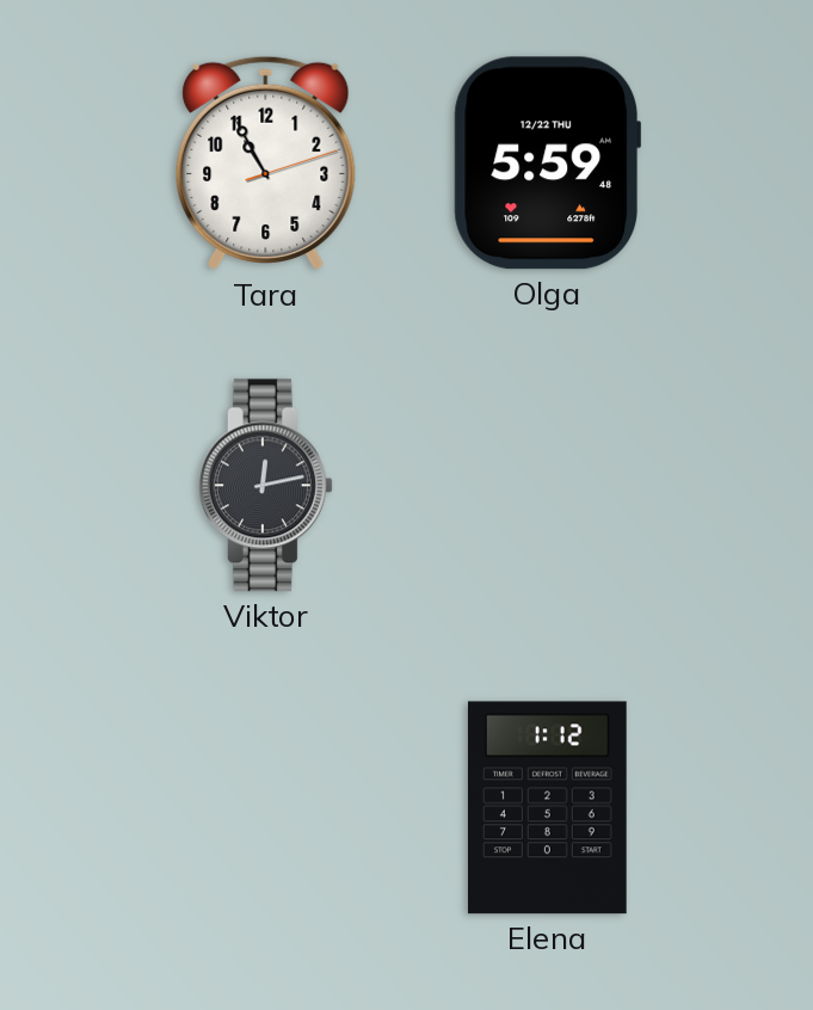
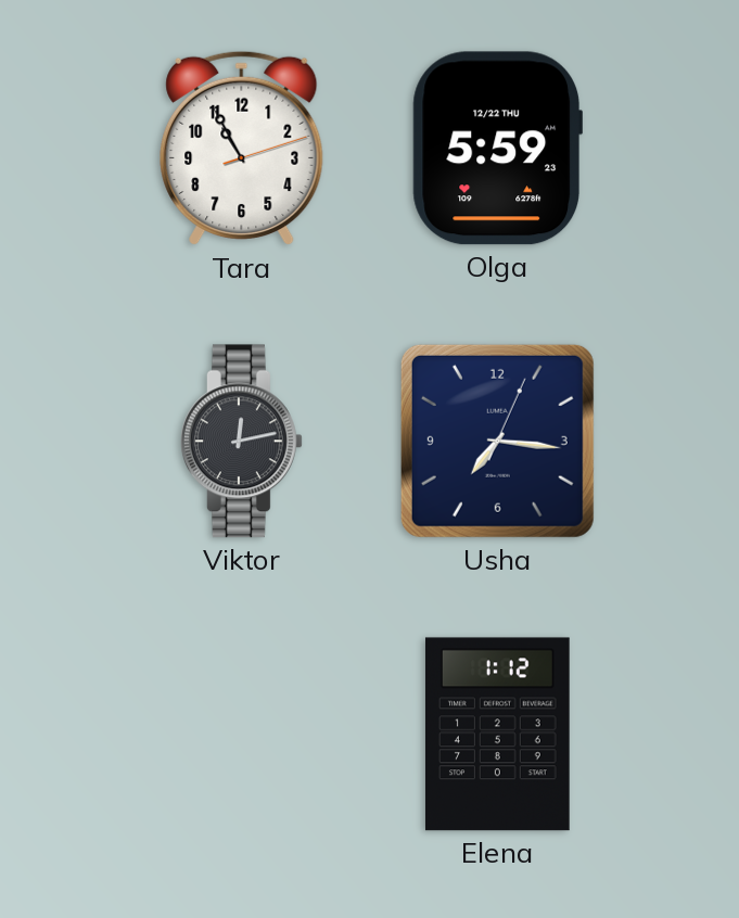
Olga: 5:59 -> 5:59:23 (497, 149)
Usha: none -> 7:16 (497, 441)
